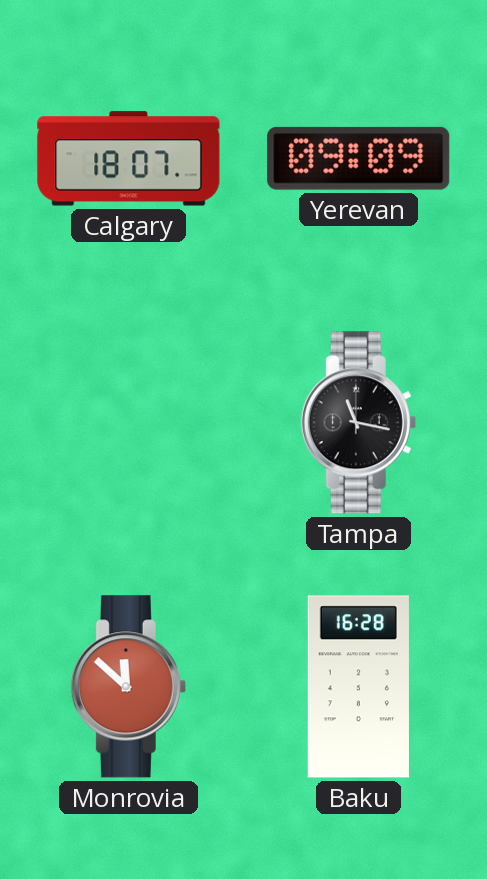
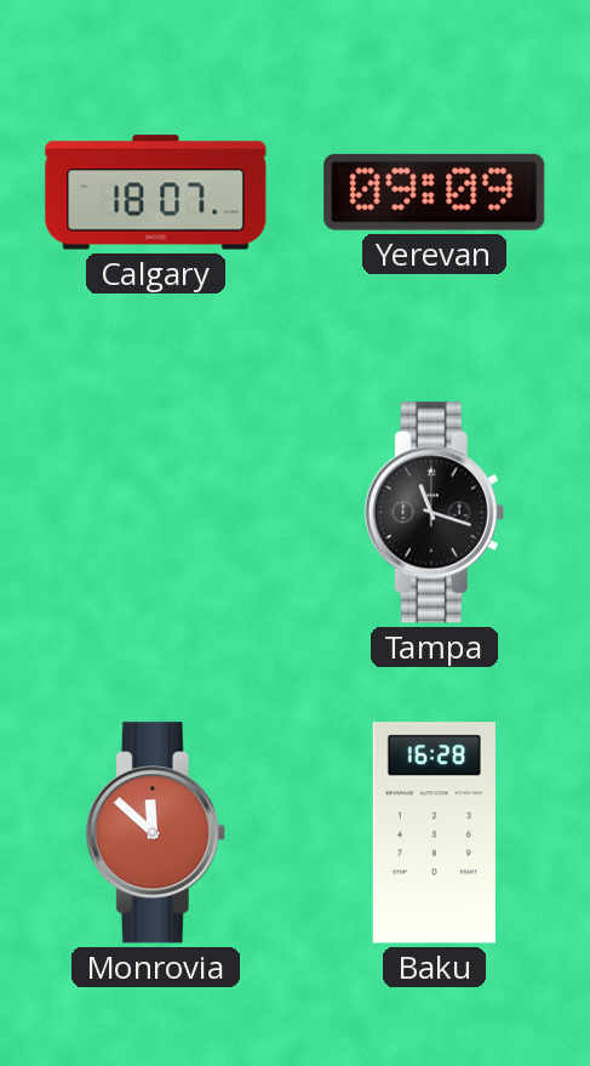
Tampa: 11:17 -> 11:18 (434, 513)
